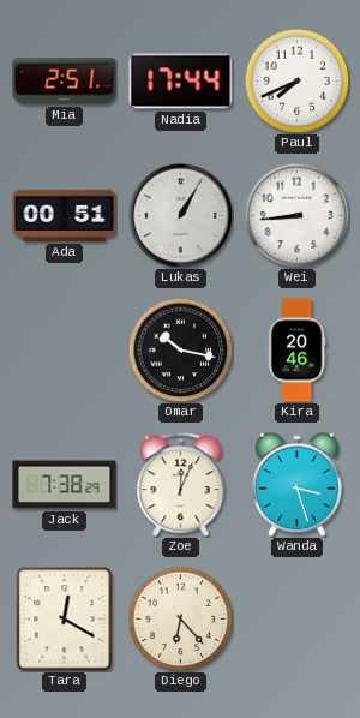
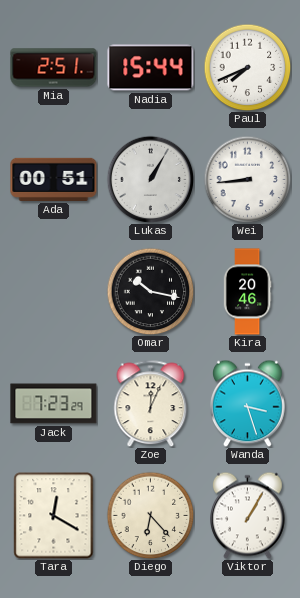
Nadia: 17:44 -> 15:44 (151, 68)
Jack: 7:38 -> 7:23 (54, 404)
Viktor: none -> 1:05 (248, 515)
